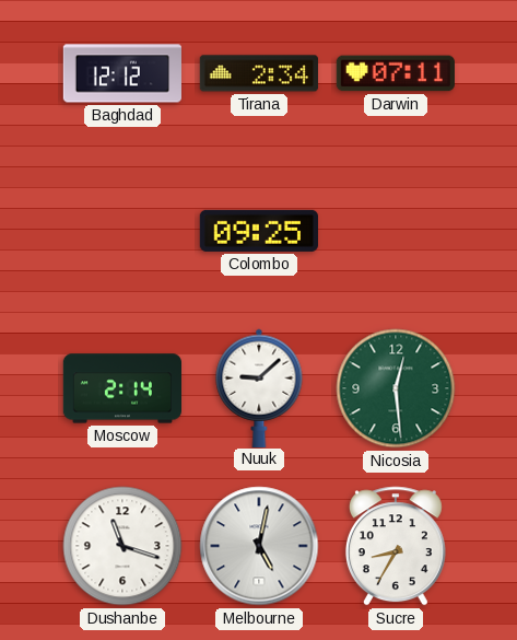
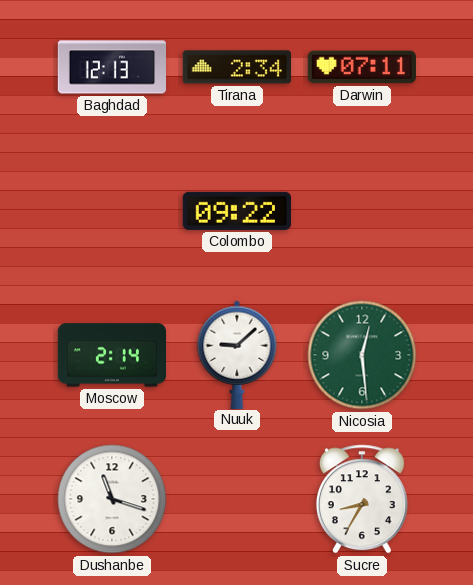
Baghdad: 12:12 -> 12:13 (111, 67)
Colombo: 09:25 -> 09:22 (237, 211)
Melbourne: 5:02 -> none (259, 546)
